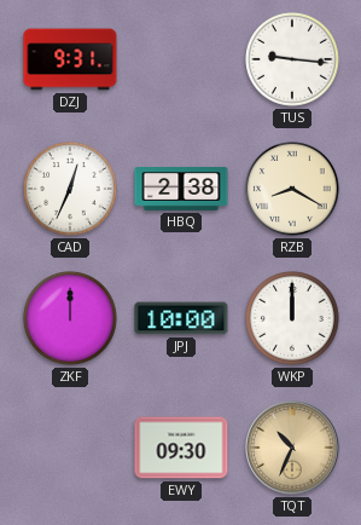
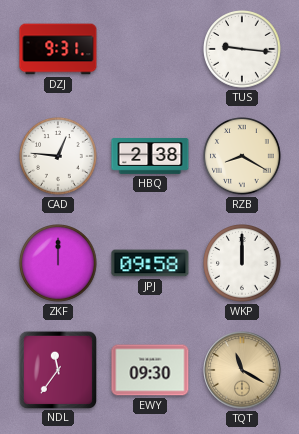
CAD: 12:34 -> 12:46 (58, 156)
JPJ: 10:00 -> 09:58 (150, 263)
NDL: none -> 11:36 (57, 369)
TQT: 10:34 -> 11:20 (242, 370)
